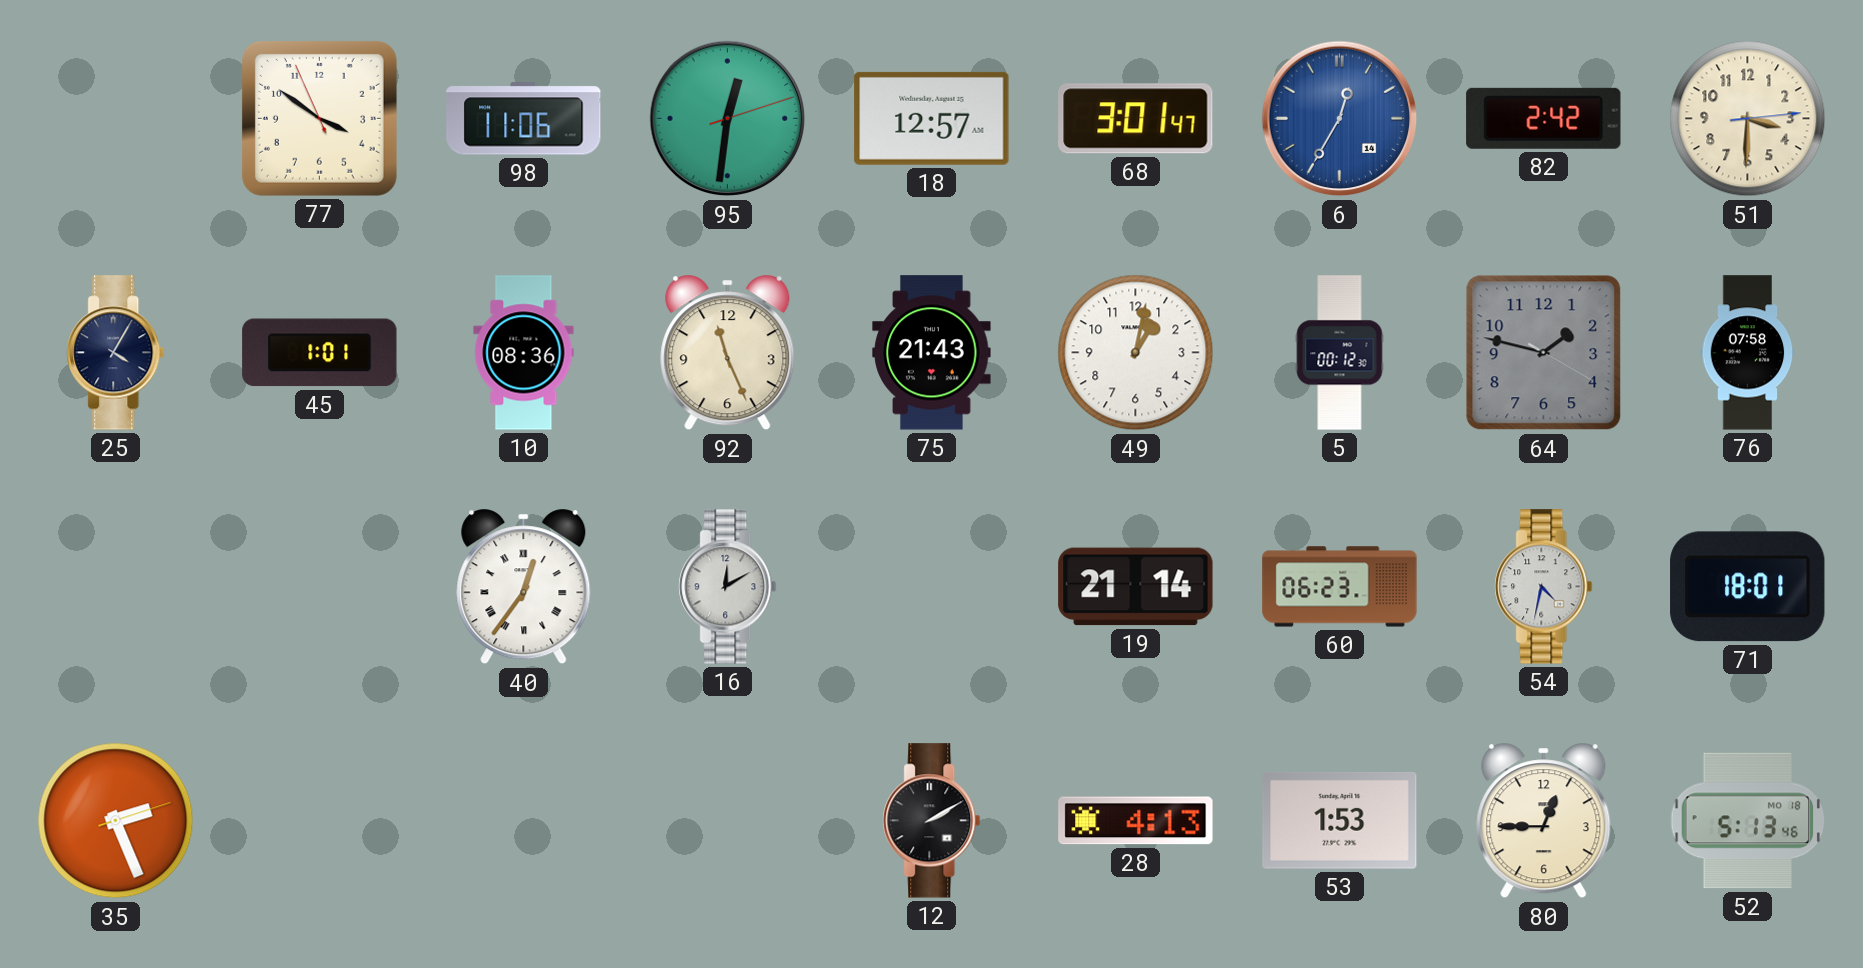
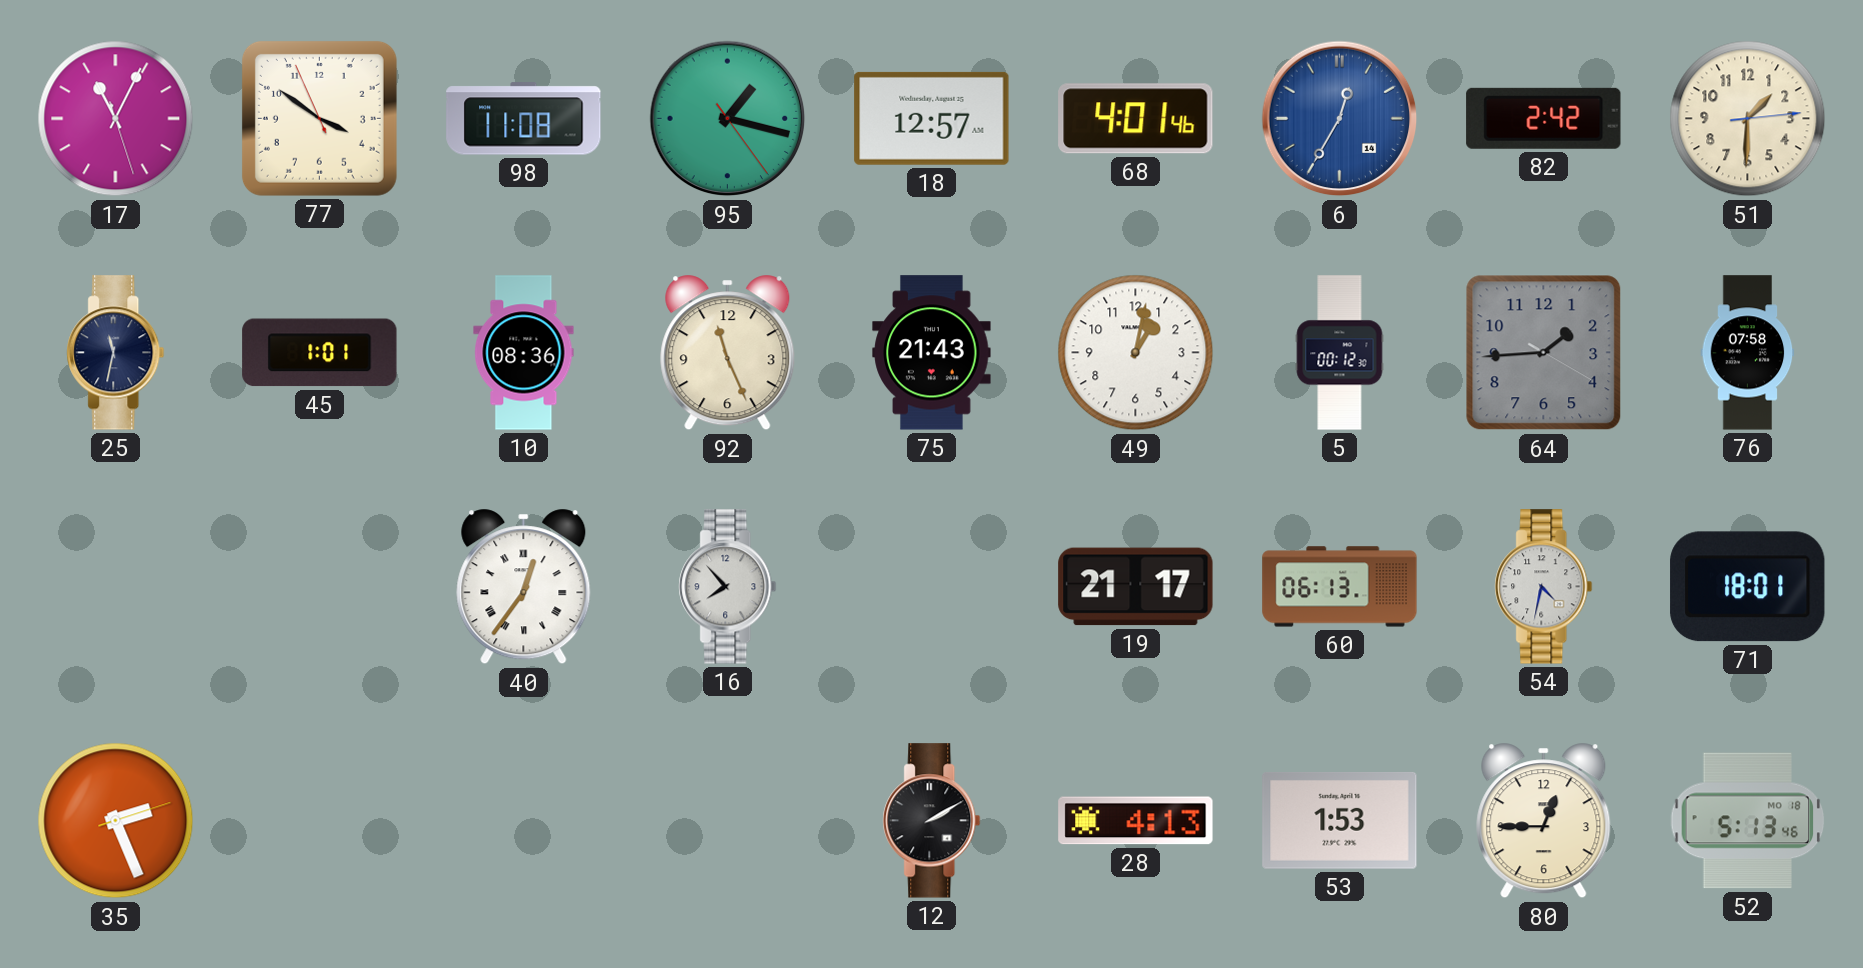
17: none -> 11:04 (116, 119)
98: 11:06 -> 11:08 (524, 119)
95: 12:31 -> 1:17 (728, 119)
68: 3:01 -> 4:01 (1136, 119)
51: 3:30 -> 1:30 (1748, 119)
25: 4:05 -> 11:32 (116, 353)
64: 1:47 -> 1:44 (1544, 353)
16: 12:10 -> 7:53 (728, 587)
19: 21:14 -> 21:17 (1136, 587)
60: 06:23 -> 06:13 (1340, 587)
